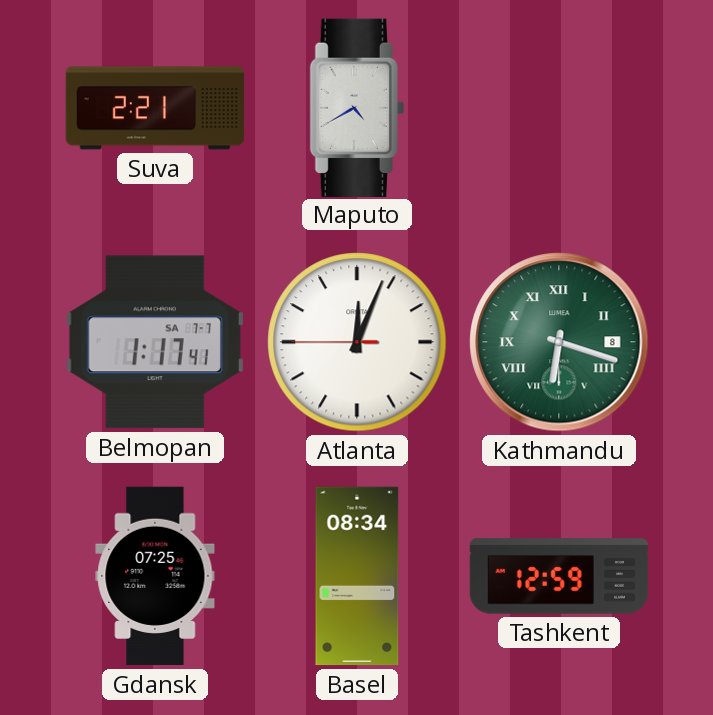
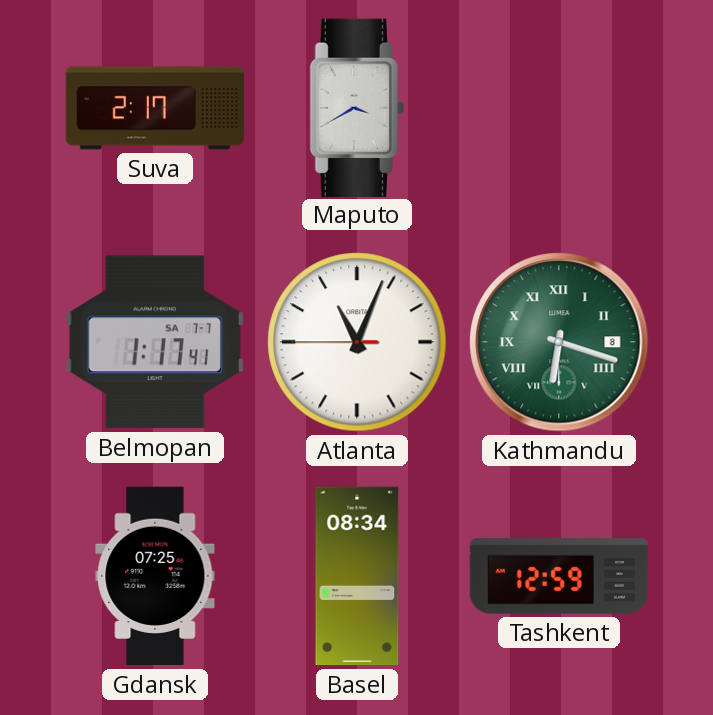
Suva: 2:21 -> 2:17 (155, 108)
Maputo: 4:40 -> 3:40 (357, 107)
Atlanta: 12:03 -> 11:03 (357, 342)
